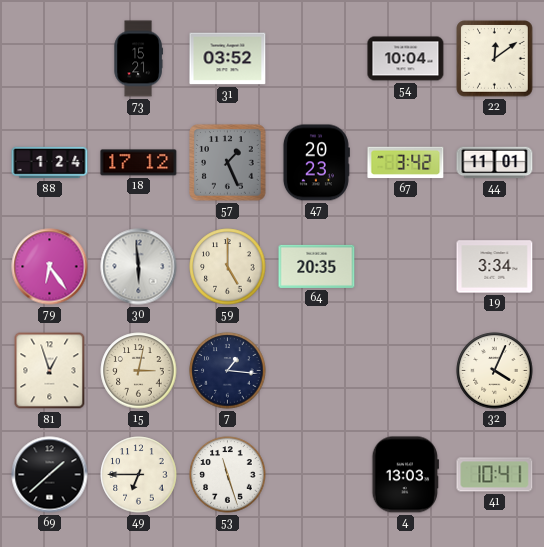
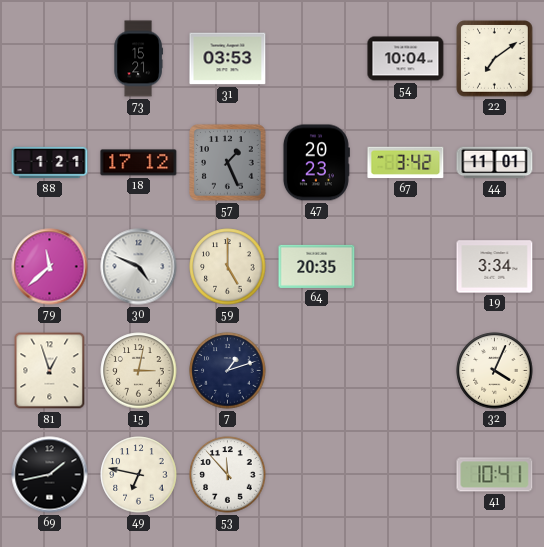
31: 03:52 -> 03:53 (228, 59)
22: 12:09 -> 7:09 (495, 59)
88: 1:24 -> 1:21 (50, 163)
79: 6:24 -> 11:38 (50, 267)
30: 5:59 -> 4:49 (139, 267)
7: 1:16 -> 1:12 (228, 371)
69: 1:38 -> 1:43 (50, 475)
49: 6:45 -> 6:47 (139, 475)
53: 11:27 -> 11:53 (228, 475)
4: 13:03 -> none (405, 475)
